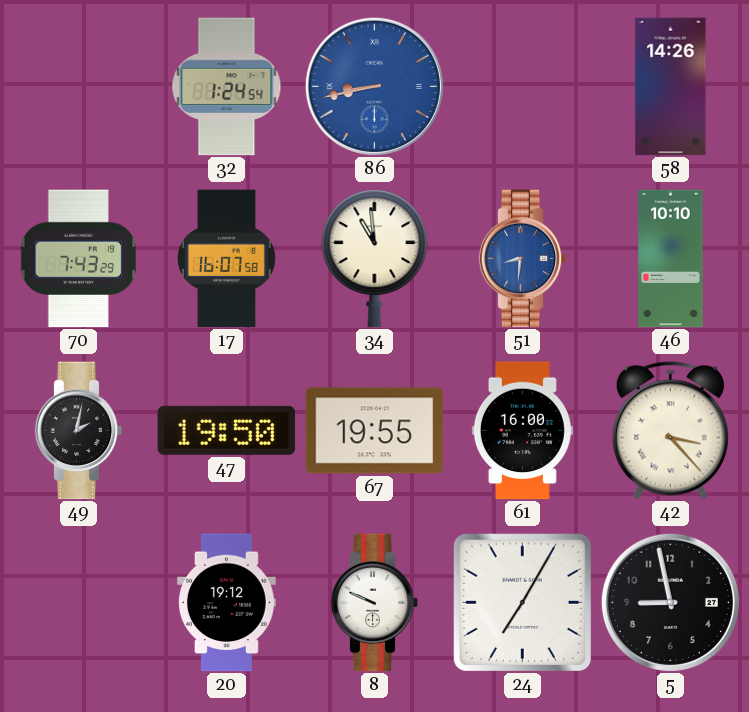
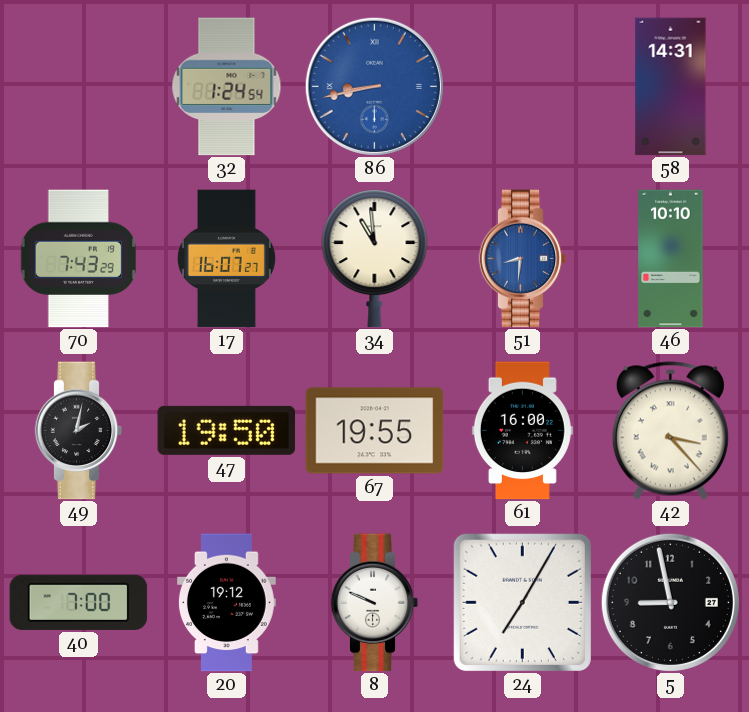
58: 14:26 -> 14:31 (671, 87)
17: 16:07:58 -> 16:07:27 (226, 259)
40: none -> 7:00 (79, 602)
